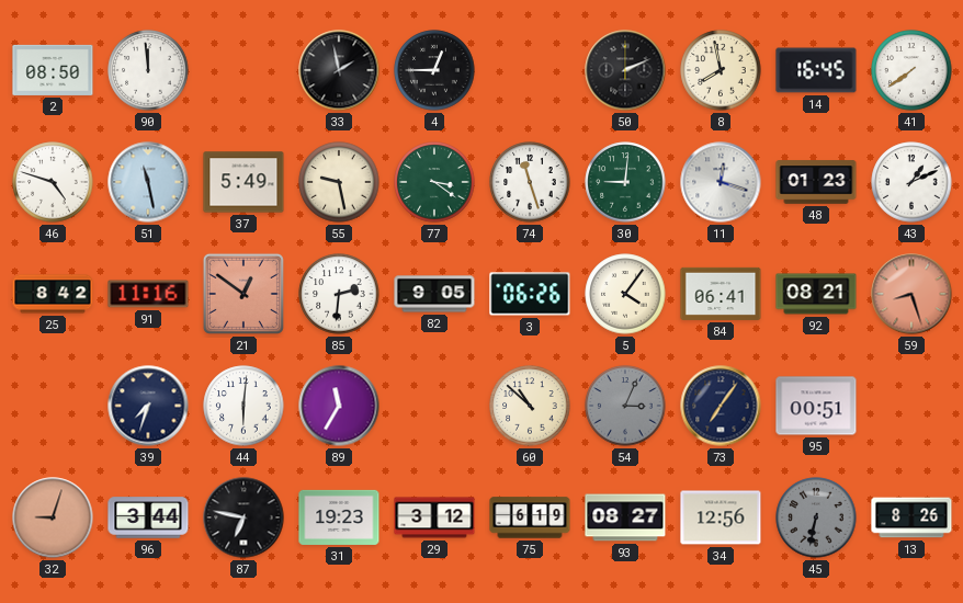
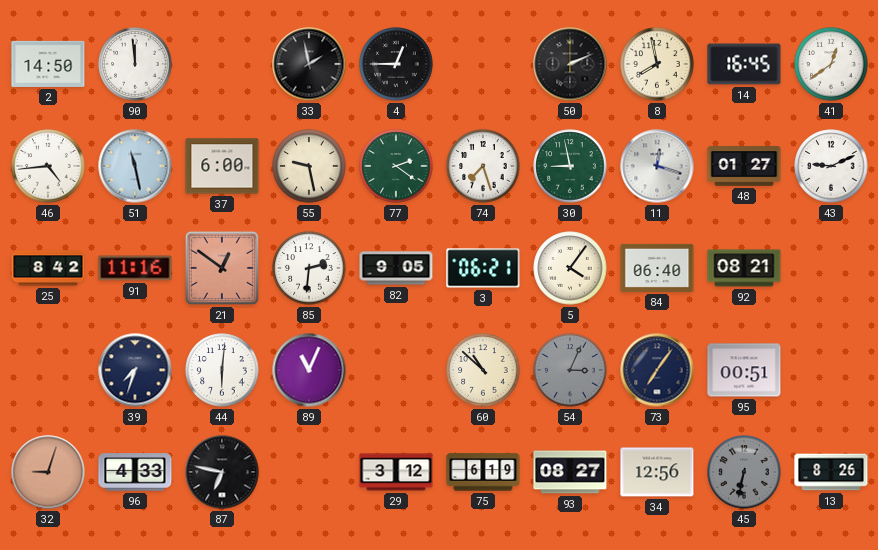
2: 08:50 -> 14:50 (48, 64)
41: 7:39 -> 12:39 (831, 64)
46: 4:48 -> 4:44 (48, 166)
37: 5:49 -> 6:00 (222, 166)
77: 3:21 -> 2:21 (396, 166)
74: 11:27 -> 7:27 (483, 166)
30: 9:01 -> 8:58 (570, 166)
48: 01:23 -> 01:27 (744, 166)
43: 1:11 -> 9:11 (831, 166)
3: 06:26 -> 06:21 (483, 268)
84: 06:41 -> 06:40 (657, 268)
59: 8:27 -> none (911, 294)
89: 11:35 -> 11:04 (309, 370)
96: 3:44 -> 4:33 (135, 472)
31: 19:23 -> none (339, 517)
